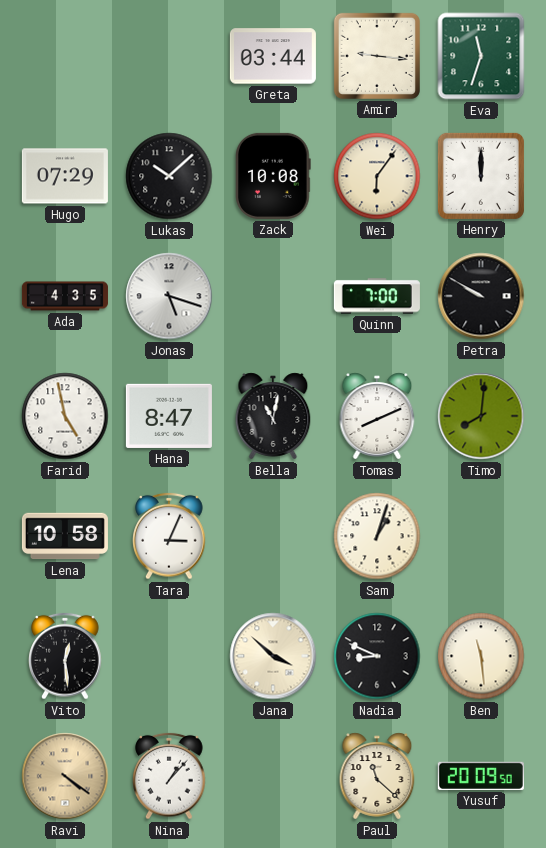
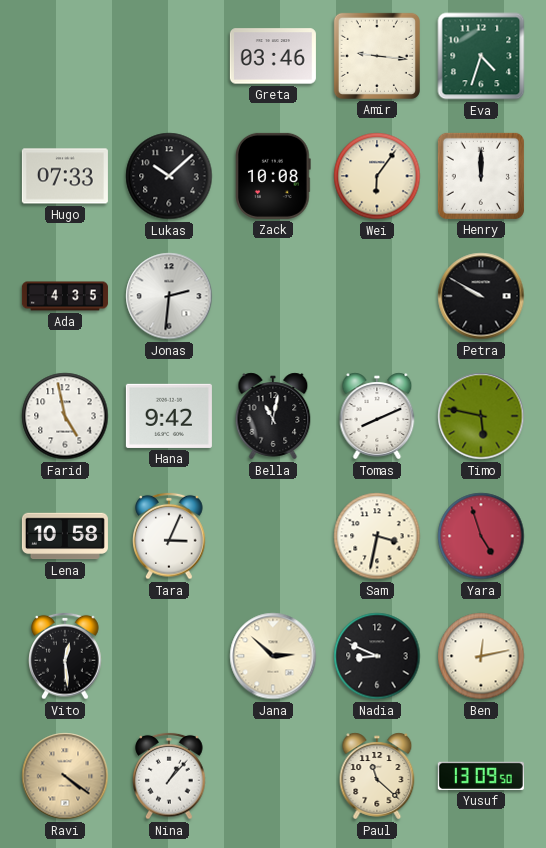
Greta: 03:44 -> 03:46 (273, 56)
Eva: 11:33 -> 4:33 (481, 56)
Hugo: 07:29 -> 07:33 (65, 176)
Jonas: 5:18 -> 2:31 (169, 296)
Quinn: 7:00 -> none (377, 296)
Hana: 8:47 -> 9:42 (169, 416)
Timo: 8:01 -> 5:47 (481, 416)
Sam: 1:03 -> 3:32 (377, 536)
Yara: none -> 4:57 (481, 536)
Jana: 3:52 -> 2:52 (273, 656)
Ben: 11:29 -> 12:13 (481, 656)
Yusuf: 20:09 -> 13:09 (481, 776)
